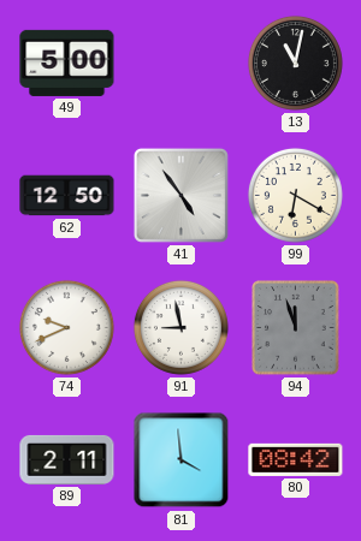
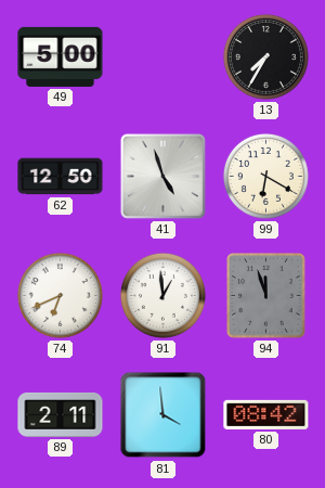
13: 11:02 -> 7:35 (265, 56)
41: 4:54 -> 4:57 (162, 176)
74: 9:41 -> 6:41 (60, 295)
91: 8:58 -> 12:59 (162, 295)
